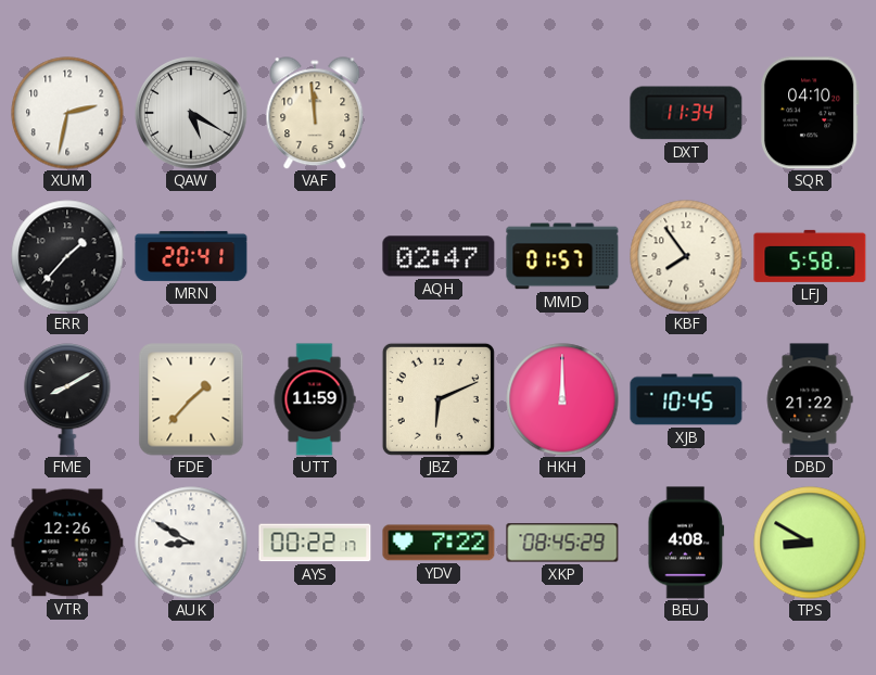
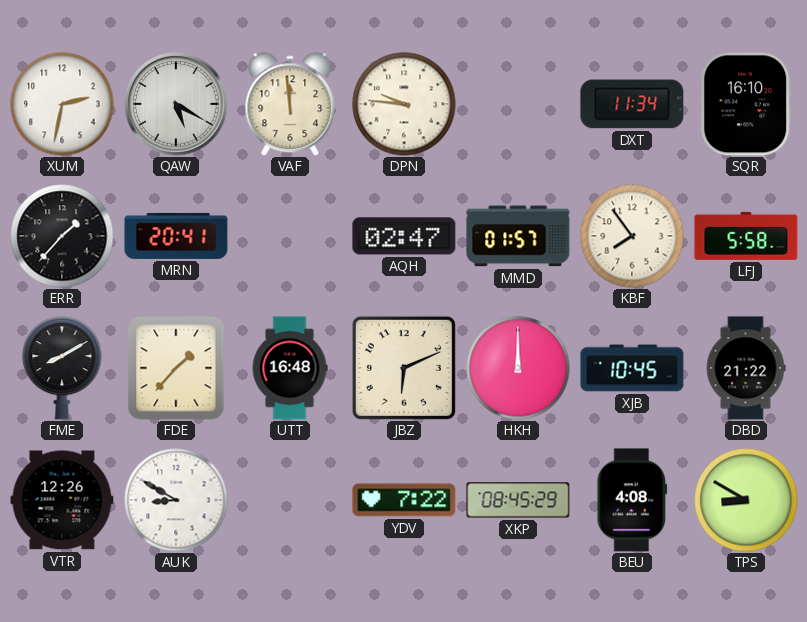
DPN: none -> 9:46 (404, 104)
SQR: 04:10 -> 16:10 (746, 104)
UTT: 11:59 -> 16:48 (290, 368)
AYS: 00:22 -> none (315, 543)
